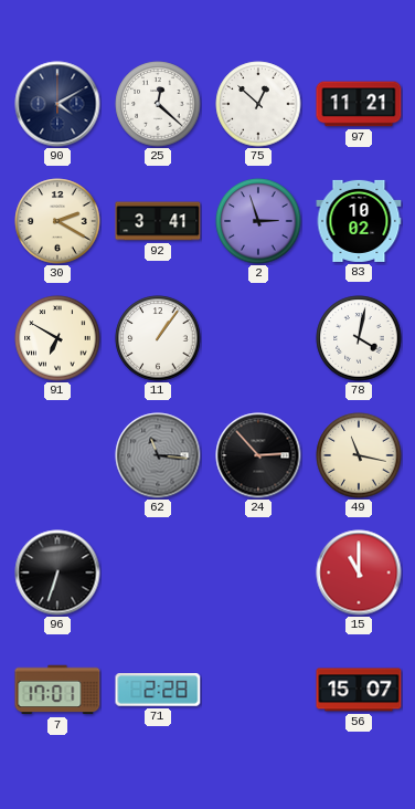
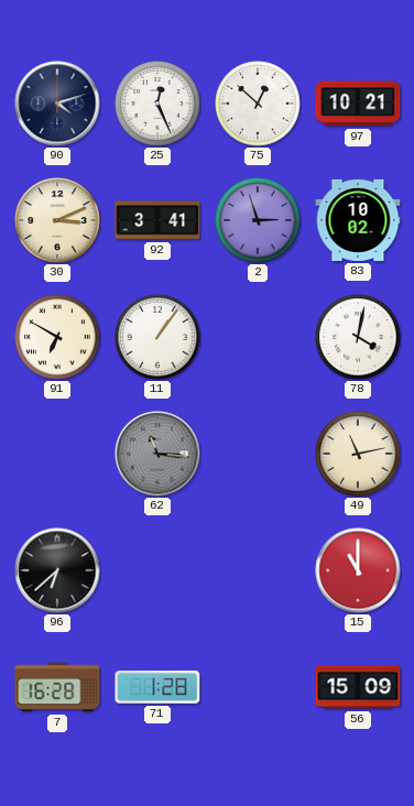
90: 4:10 -> 4:12 (57, 104)
25: 12:22 -> 12:26 (157, 104)
97: 11:21 -> 10:21 (358, 104)
30: 2:20 -> 3:11 (57, 220)
24: 2:53 -> none (258, 455)
49: 11:17 -> 11:13 (358, 454)
96: 6:33 -> 6:38 (57, 570)
7: 17:01 -> 16:28 (57, 687)
71: 2:28 -> 1:28 (157, 687)
56: 15:07 -> 15:09 (358, 687)
